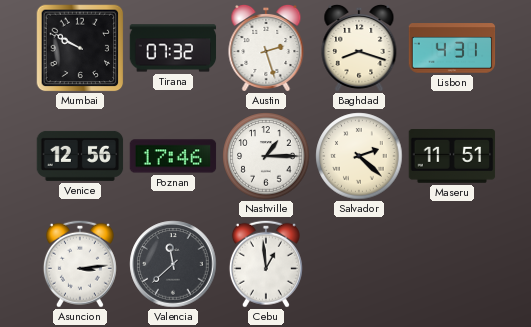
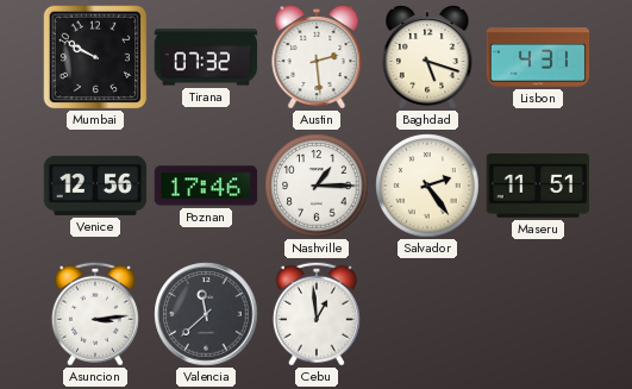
Austin: 2:27 -> 2:29 (317, 57)
Baghdad: 8:18 -> 5:18 (427, 57)
Salvador: 2:22 -> 2:24 (427, 186)
